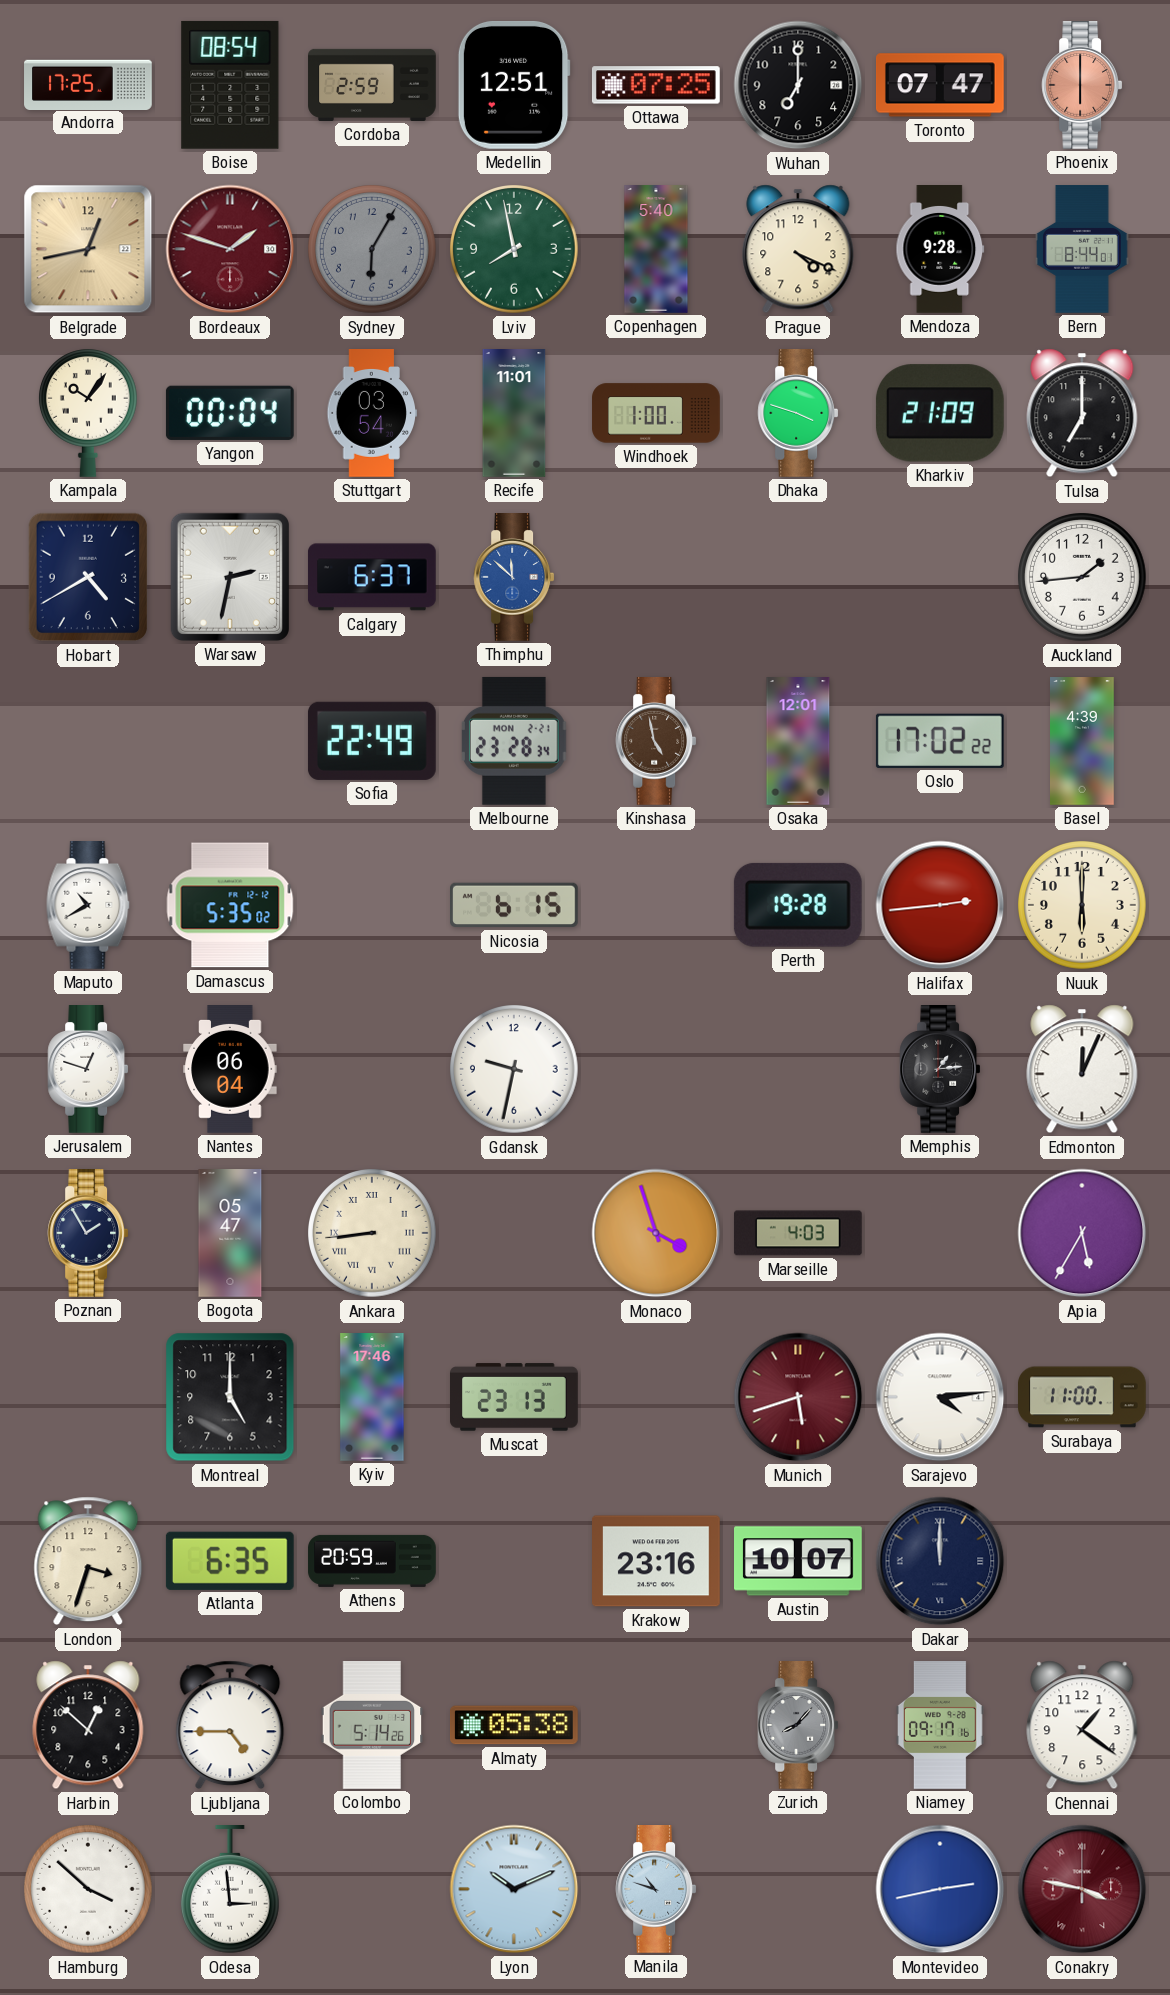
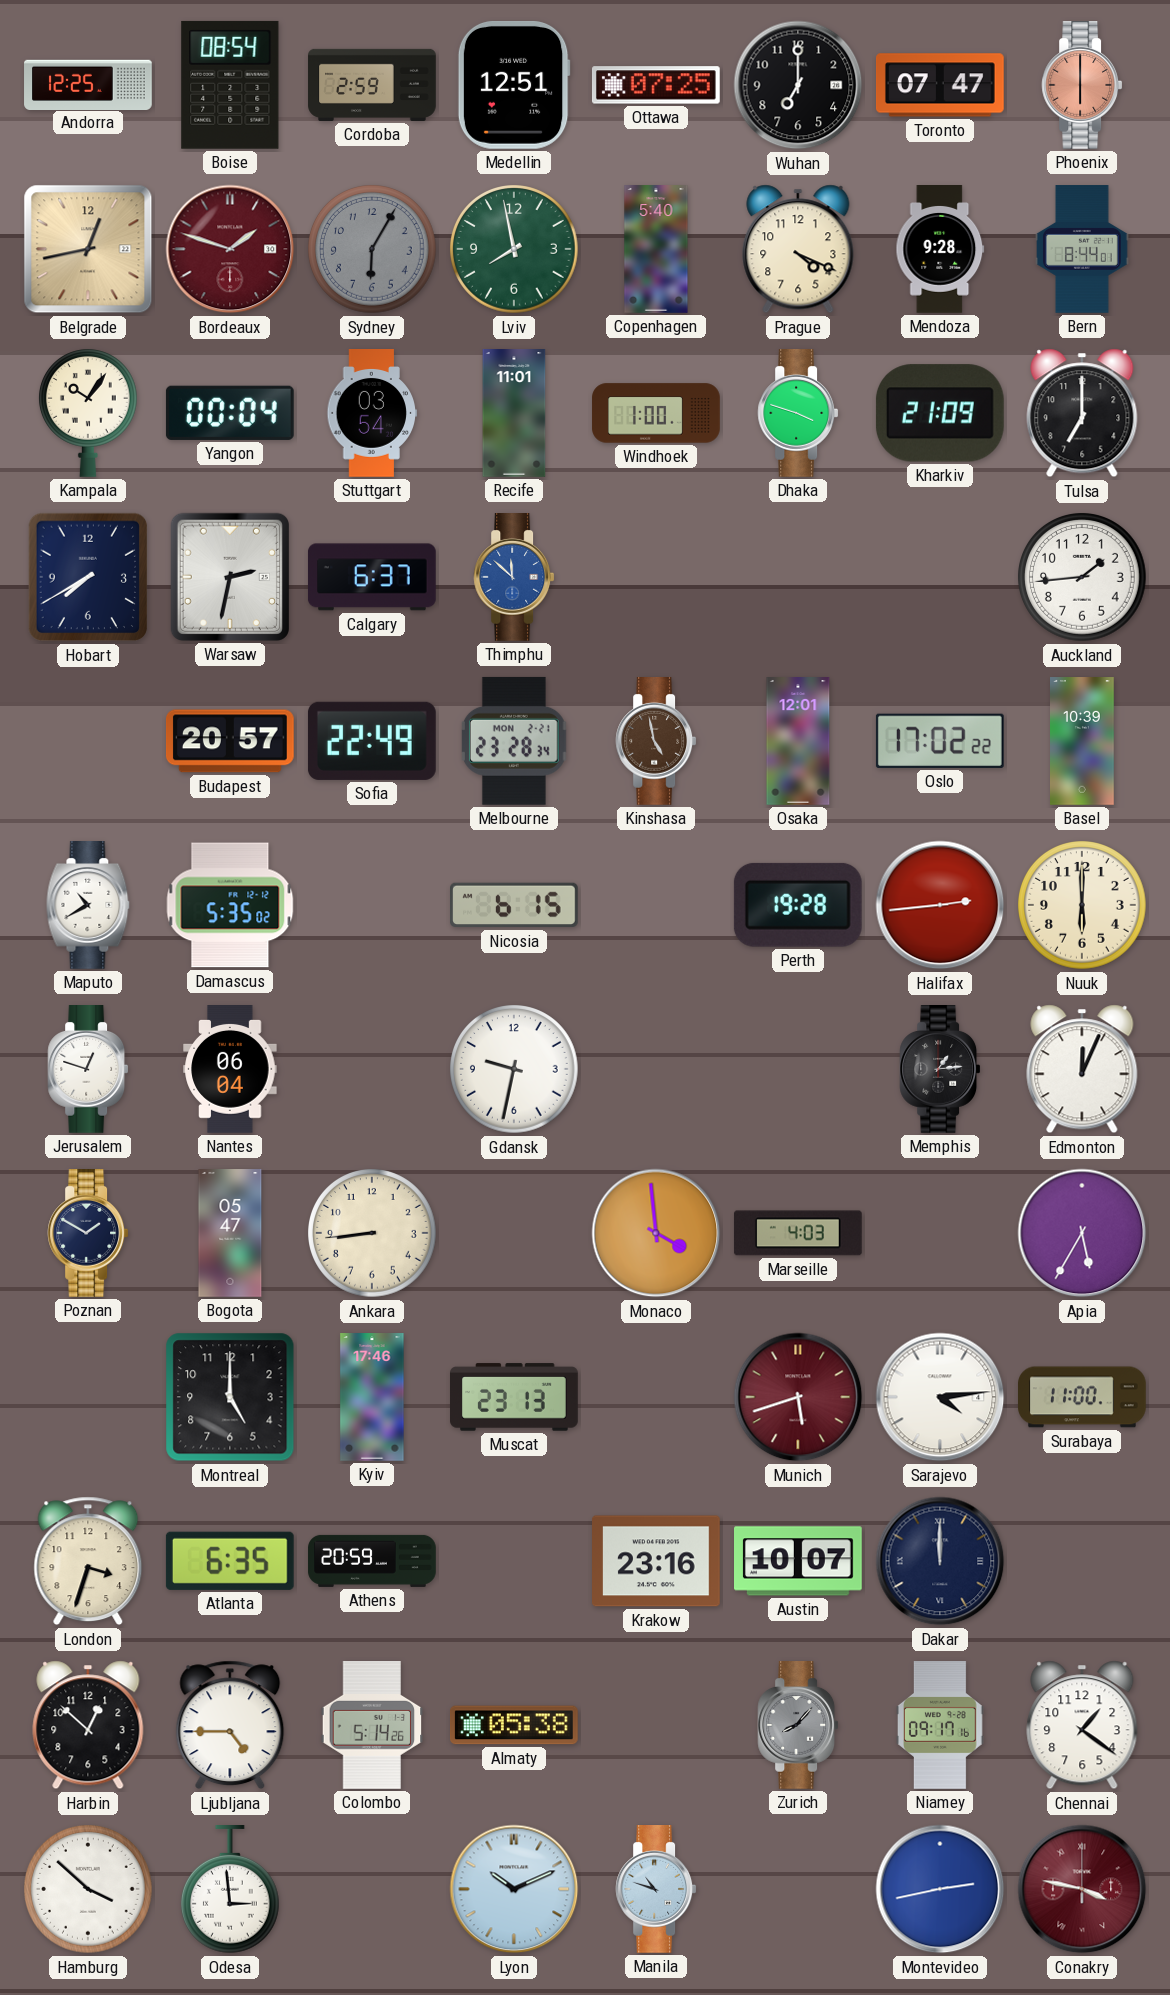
Andorra: 17:25 -> 12:25 (88, 84)
Hobart: 4:40 -> 7:40 (88, 577)
Budapest: none -> 20:57 (230, 741)
Basel: 4:39 -> 10:39 (1083, 741)
Poznan: 1:55 -> 1:50 (88, 1234)
Ankara numerals: Roman -> Arabic (373, 1234)
Monaco: 3:57 -> 3:59 (656, 1233)
